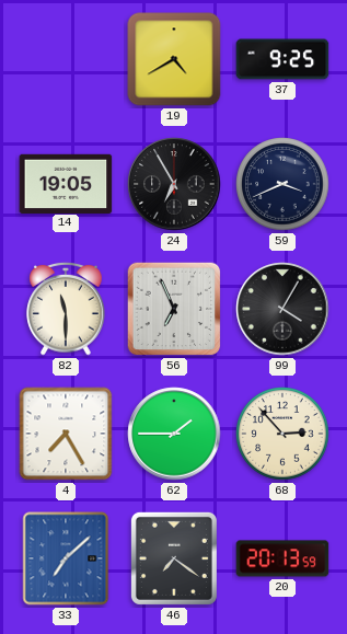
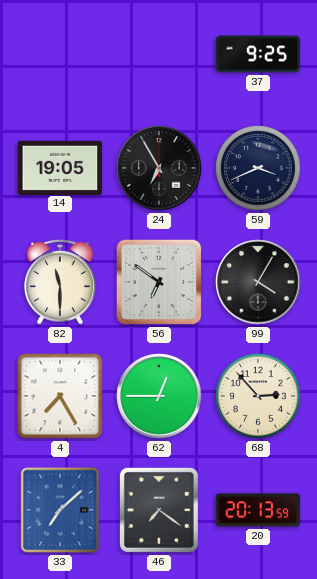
19: 4:40 -> none (174, 59)
56: 6:56 -> 6:51 (159, 282)
62: 1:45 -> 12:45 (159, 396)
